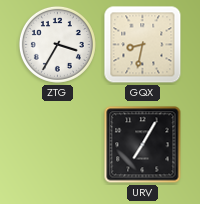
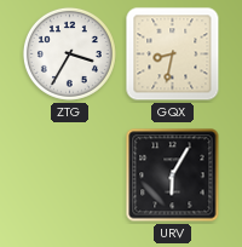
URV: 7:05 -> 6:05 (173, 176)
